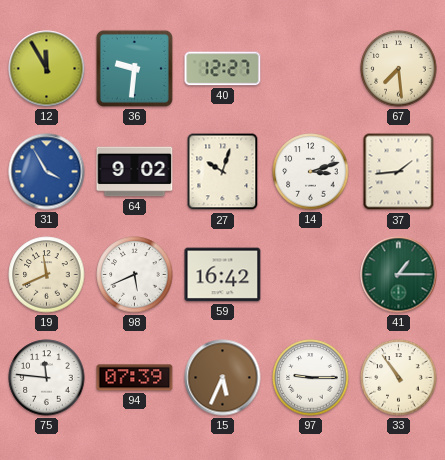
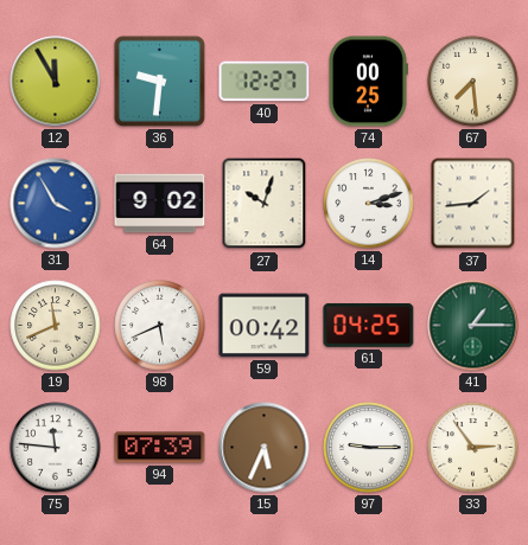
74: none -> 00:25 (369, 82)
59: 16:42 -> 00:42 (265, 326)
61: none -> 04:25 (369, 325)
33: 10:54 -> 2:54 (473, 448)
